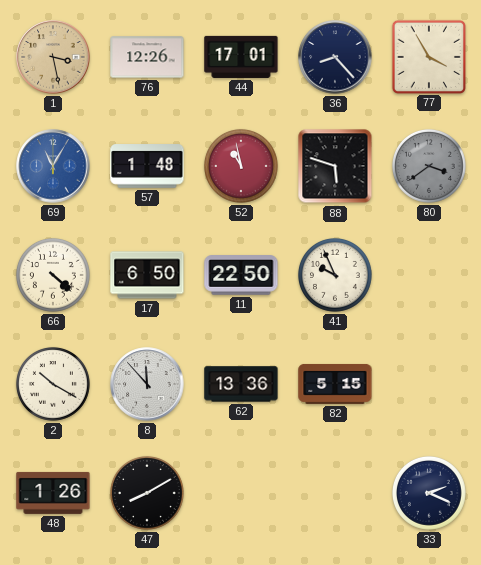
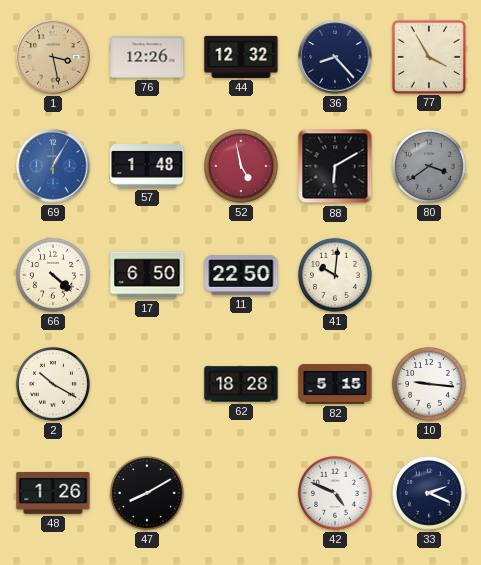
44: 17:01 -> 12:32 (241, 57)
69: 11:05 -> 1:05 (53, 166)
52: 10:58 -> 4:58 (241, 166)
88: 5:48 -> 6:10 (335, 166)
41: 9:56 -> 10:01 (335, 275)
8: 11:53 -> none (147, 384)
62: 13:36 -> 18:28 (241, 384)
10: none -> 9:16 (429, 384)
42: none -> 4:49 (335, 493)
